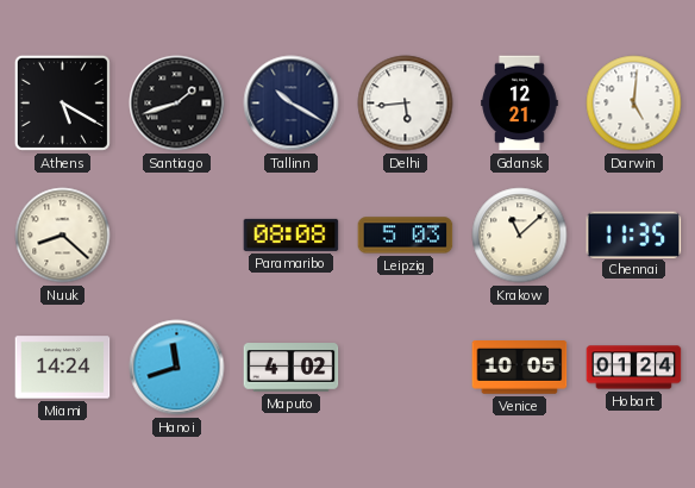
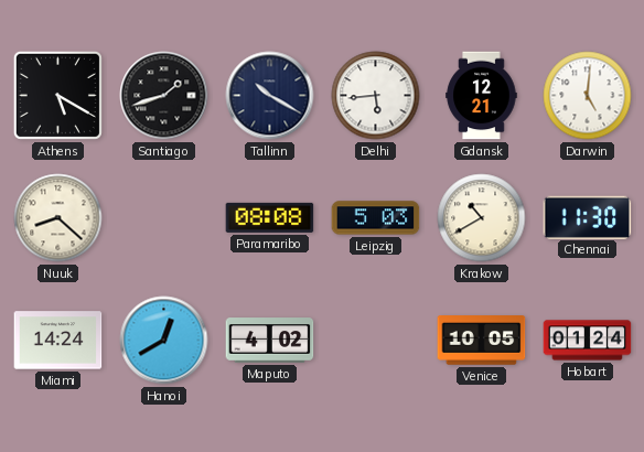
Krakow: 11:08 -> 10:40 (482, 218)
Chennai: 11:35 -> 11:30 (588, 217)
Hanoi: 11:42 -> 12:40 (164, 341)
